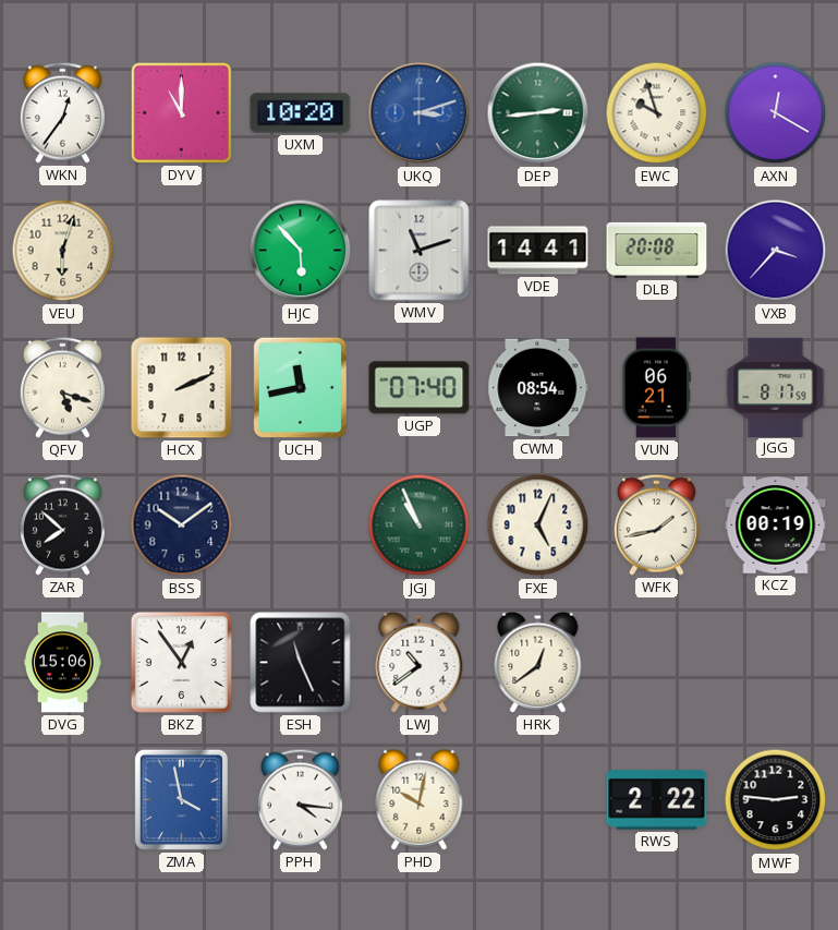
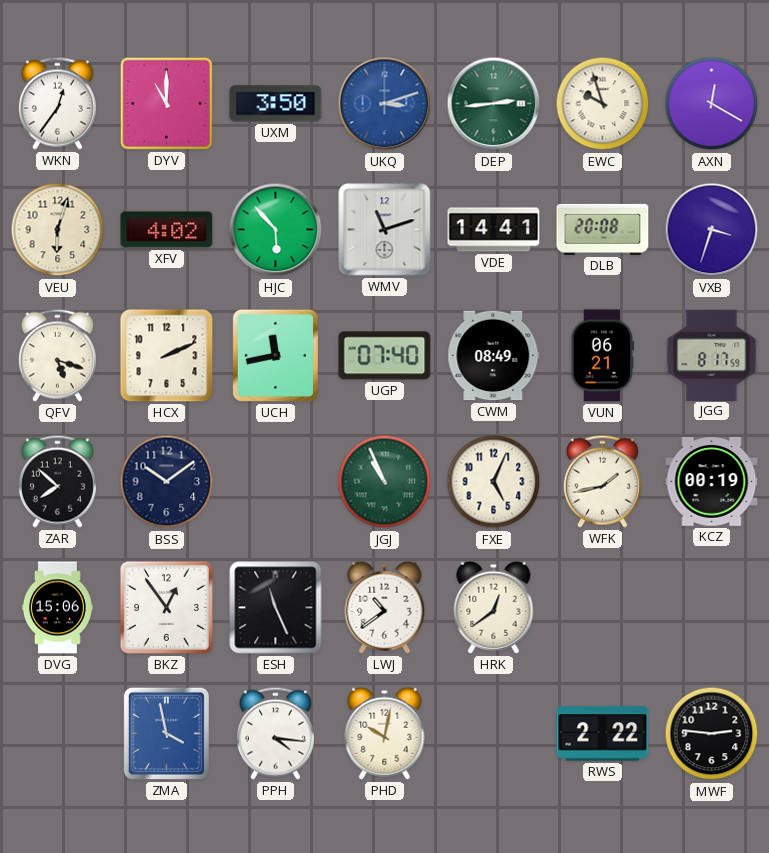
UXM: 10:20 -> 3:50 (276, 104)
XFV: none -> 4:02 (167, 230)
VXB: 3:37 -> 3:33 (712, 230)
CWM: 08:54 -> 08:49 (494, 356)
